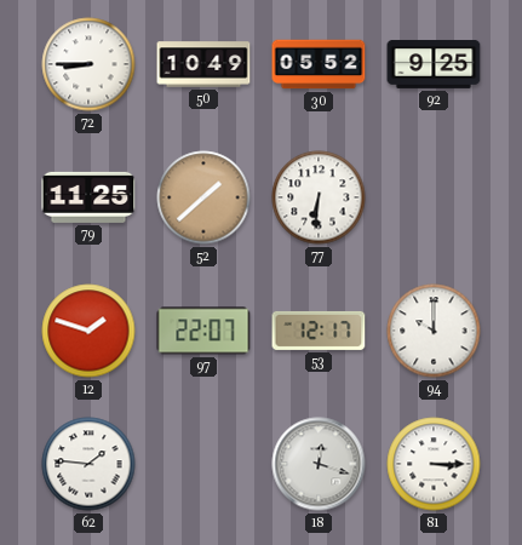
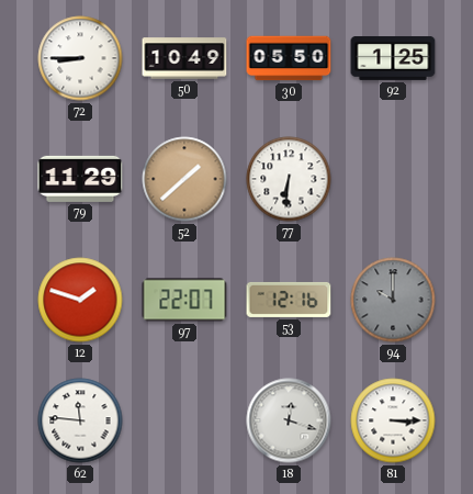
30: 05:52 -> 05:50 (289, 58)
92: 9:25 -> 1:25 (393, 59)
79: 11:25 -> 11:29 (80, 179)
53: 12:17 -> 12:16 (289, 300)
94 dial: white -> grey (393, 300)
62: 1:46 -> 11:46 (80, 420)
